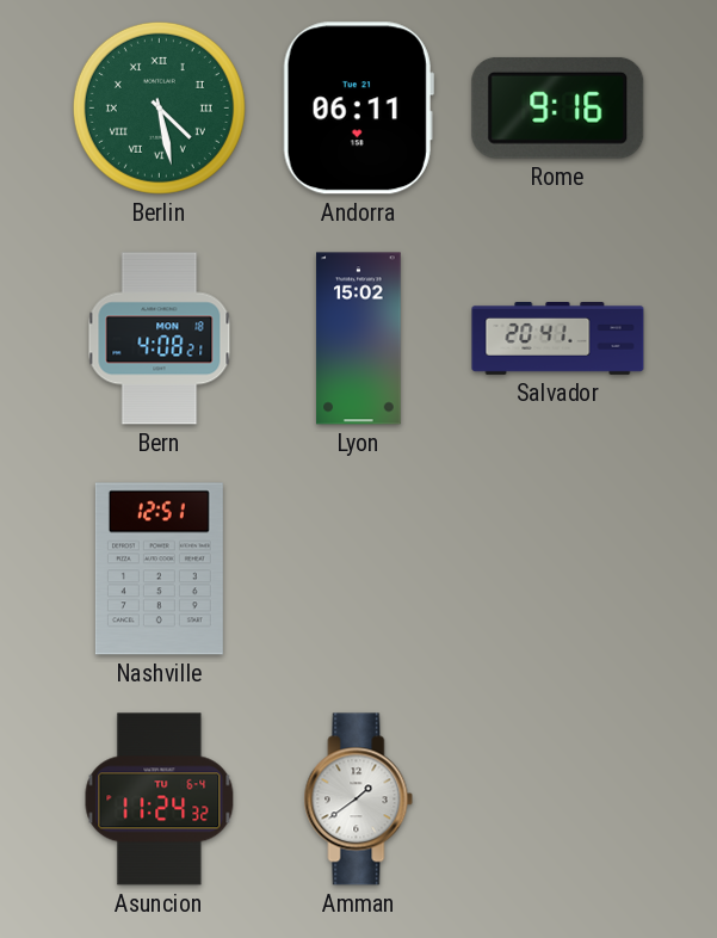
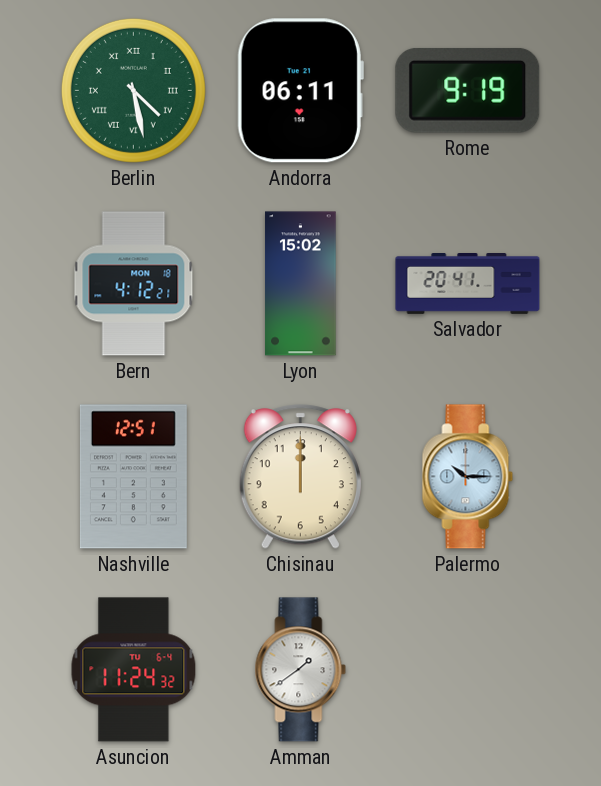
Rome: 9:16 -> 9:19 (468, 90)
Bern: 4:08 -> 4:12 (134, 284)
Chisinau: none -> 12:00 (300, 477)
Palermo: none -> 10:15 (468, 477)
